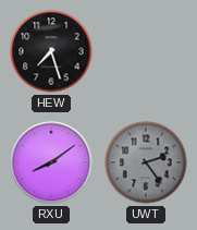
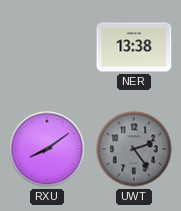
HEW: 7:27 -> none (51, 51)
NER: none -> 13:38 (134, 47)
